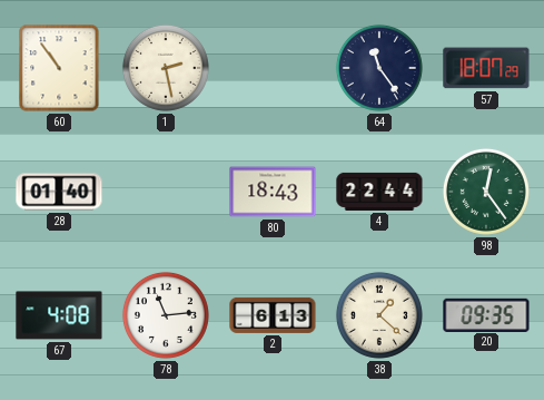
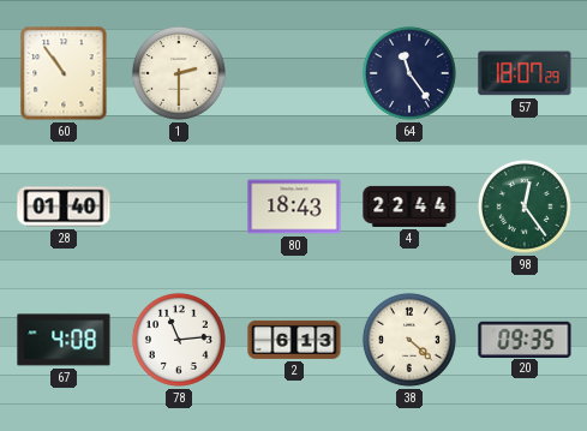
1: 2:28 -> 2:30 (179, 73)
38: 1:22 -> 4:22 (409, 340)
